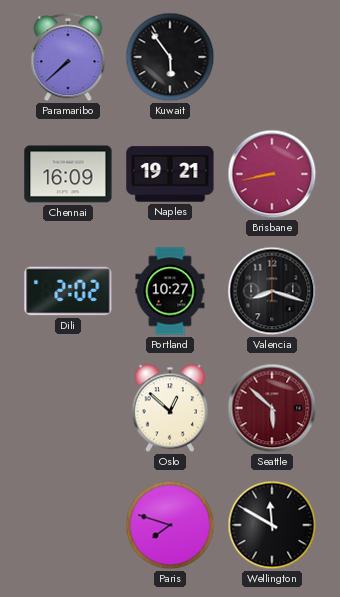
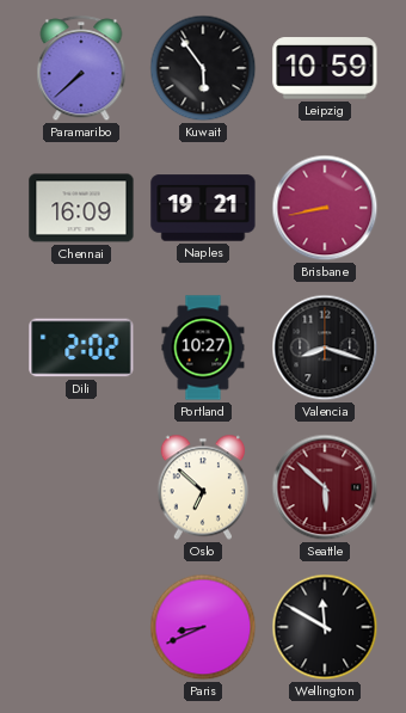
Leipzig: none -> 10:59 (325, 68)
Oslo: 12:52 -> 6:52 (202, 487)
Paris: 7:48 -> 8:41 (203, 627)
